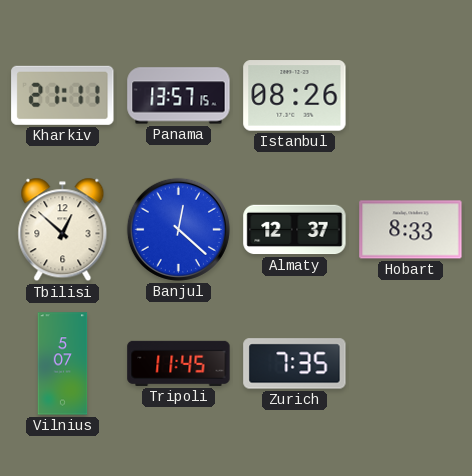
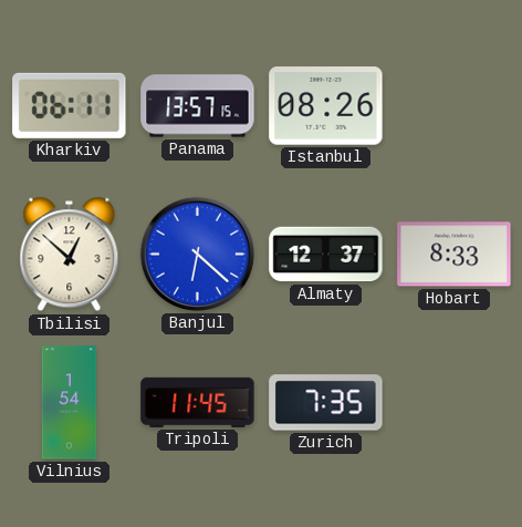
Kharkiv: 21:11 -> 06:11 (70, 105)
Banjul: 12:22 -> 6:22 (197, 254)
Vilnius: 5:07 -> 1:54 (70, 403)
